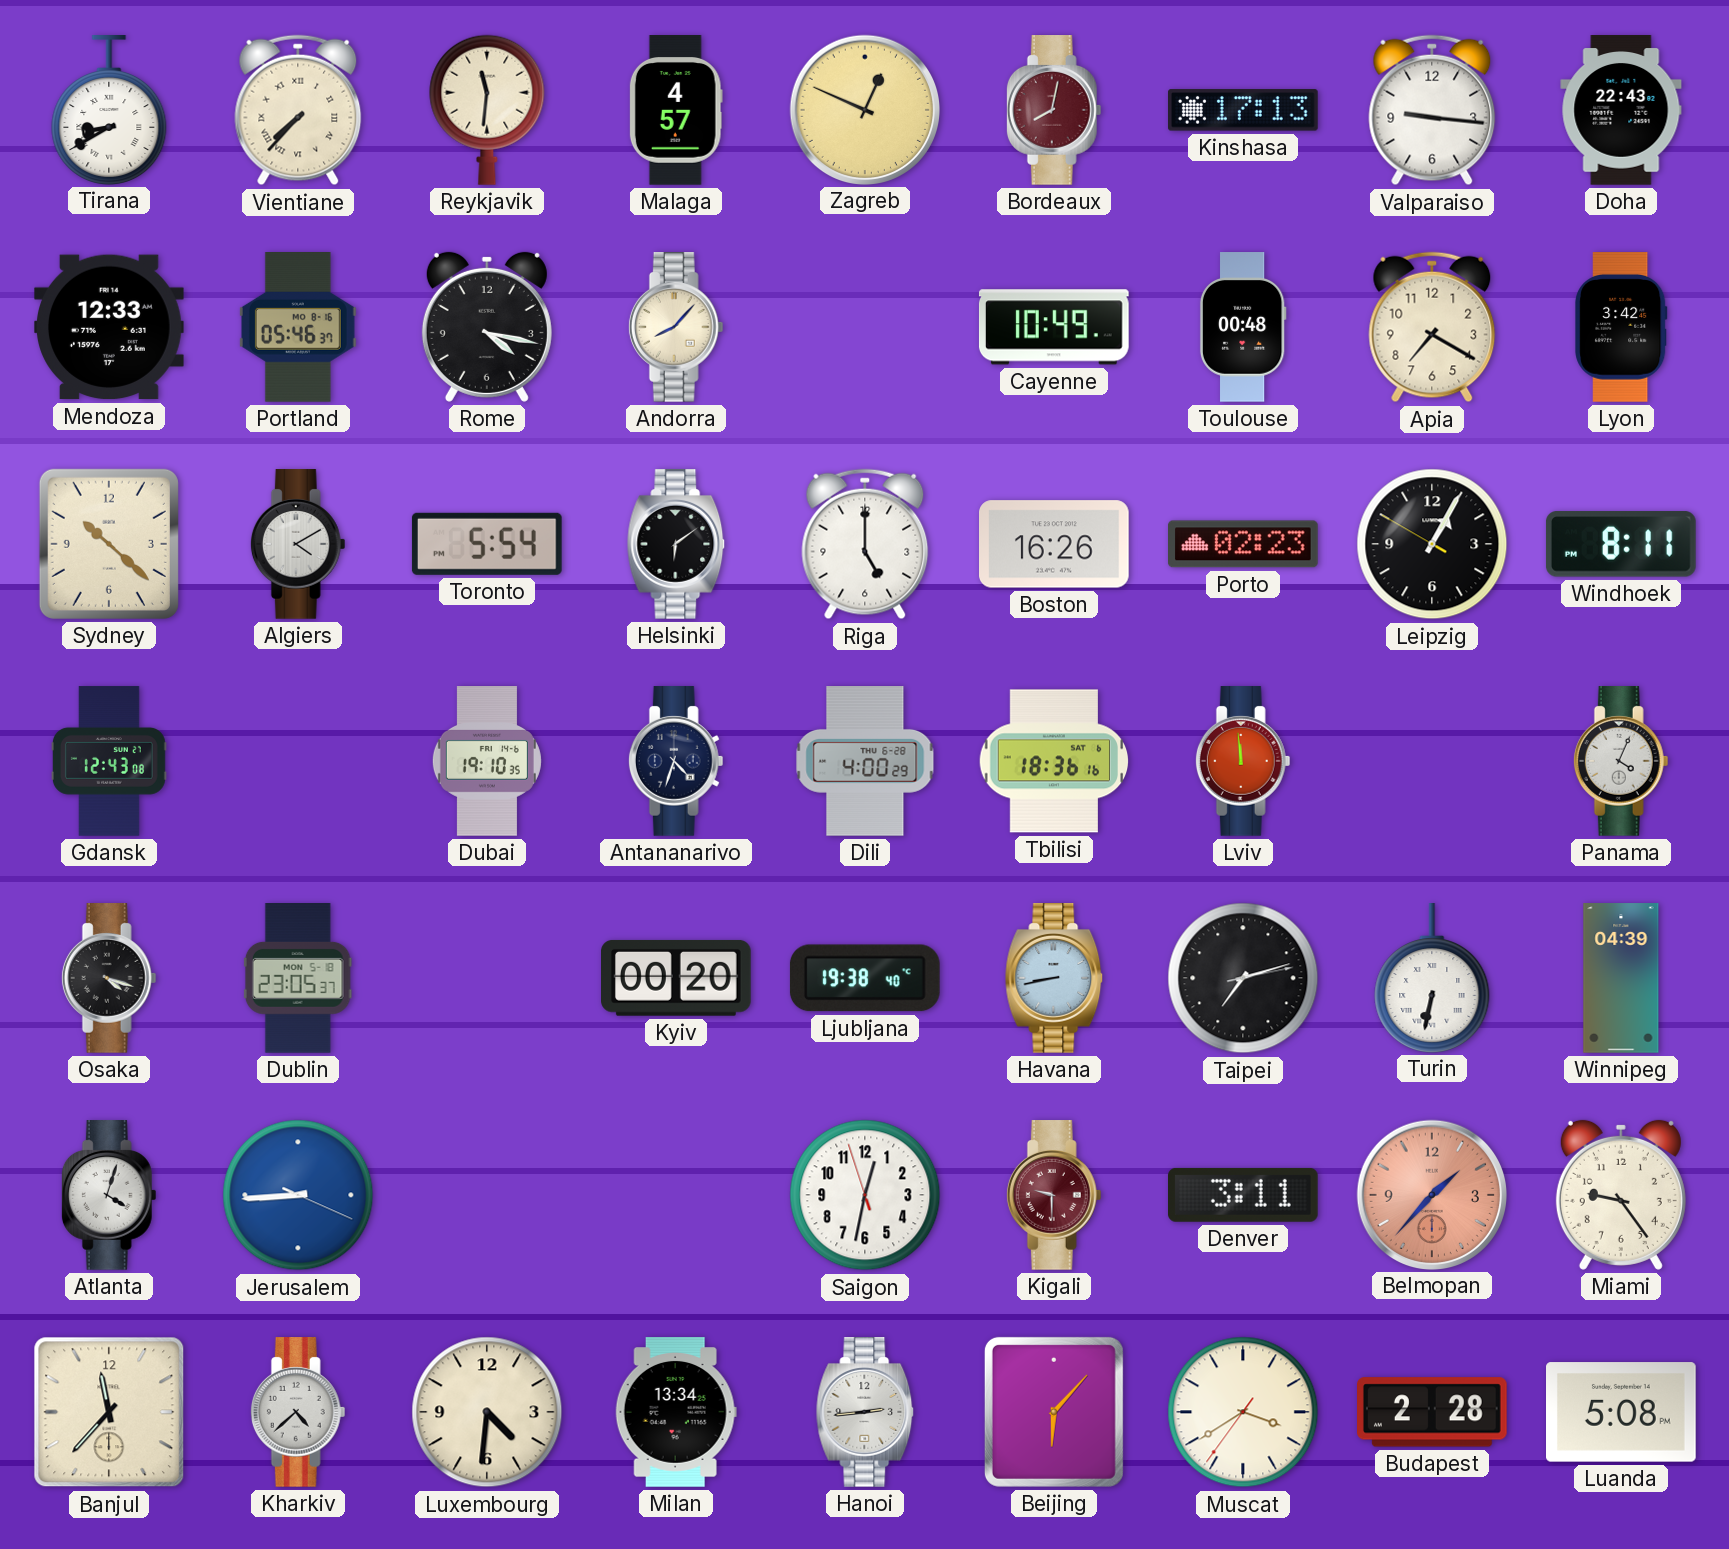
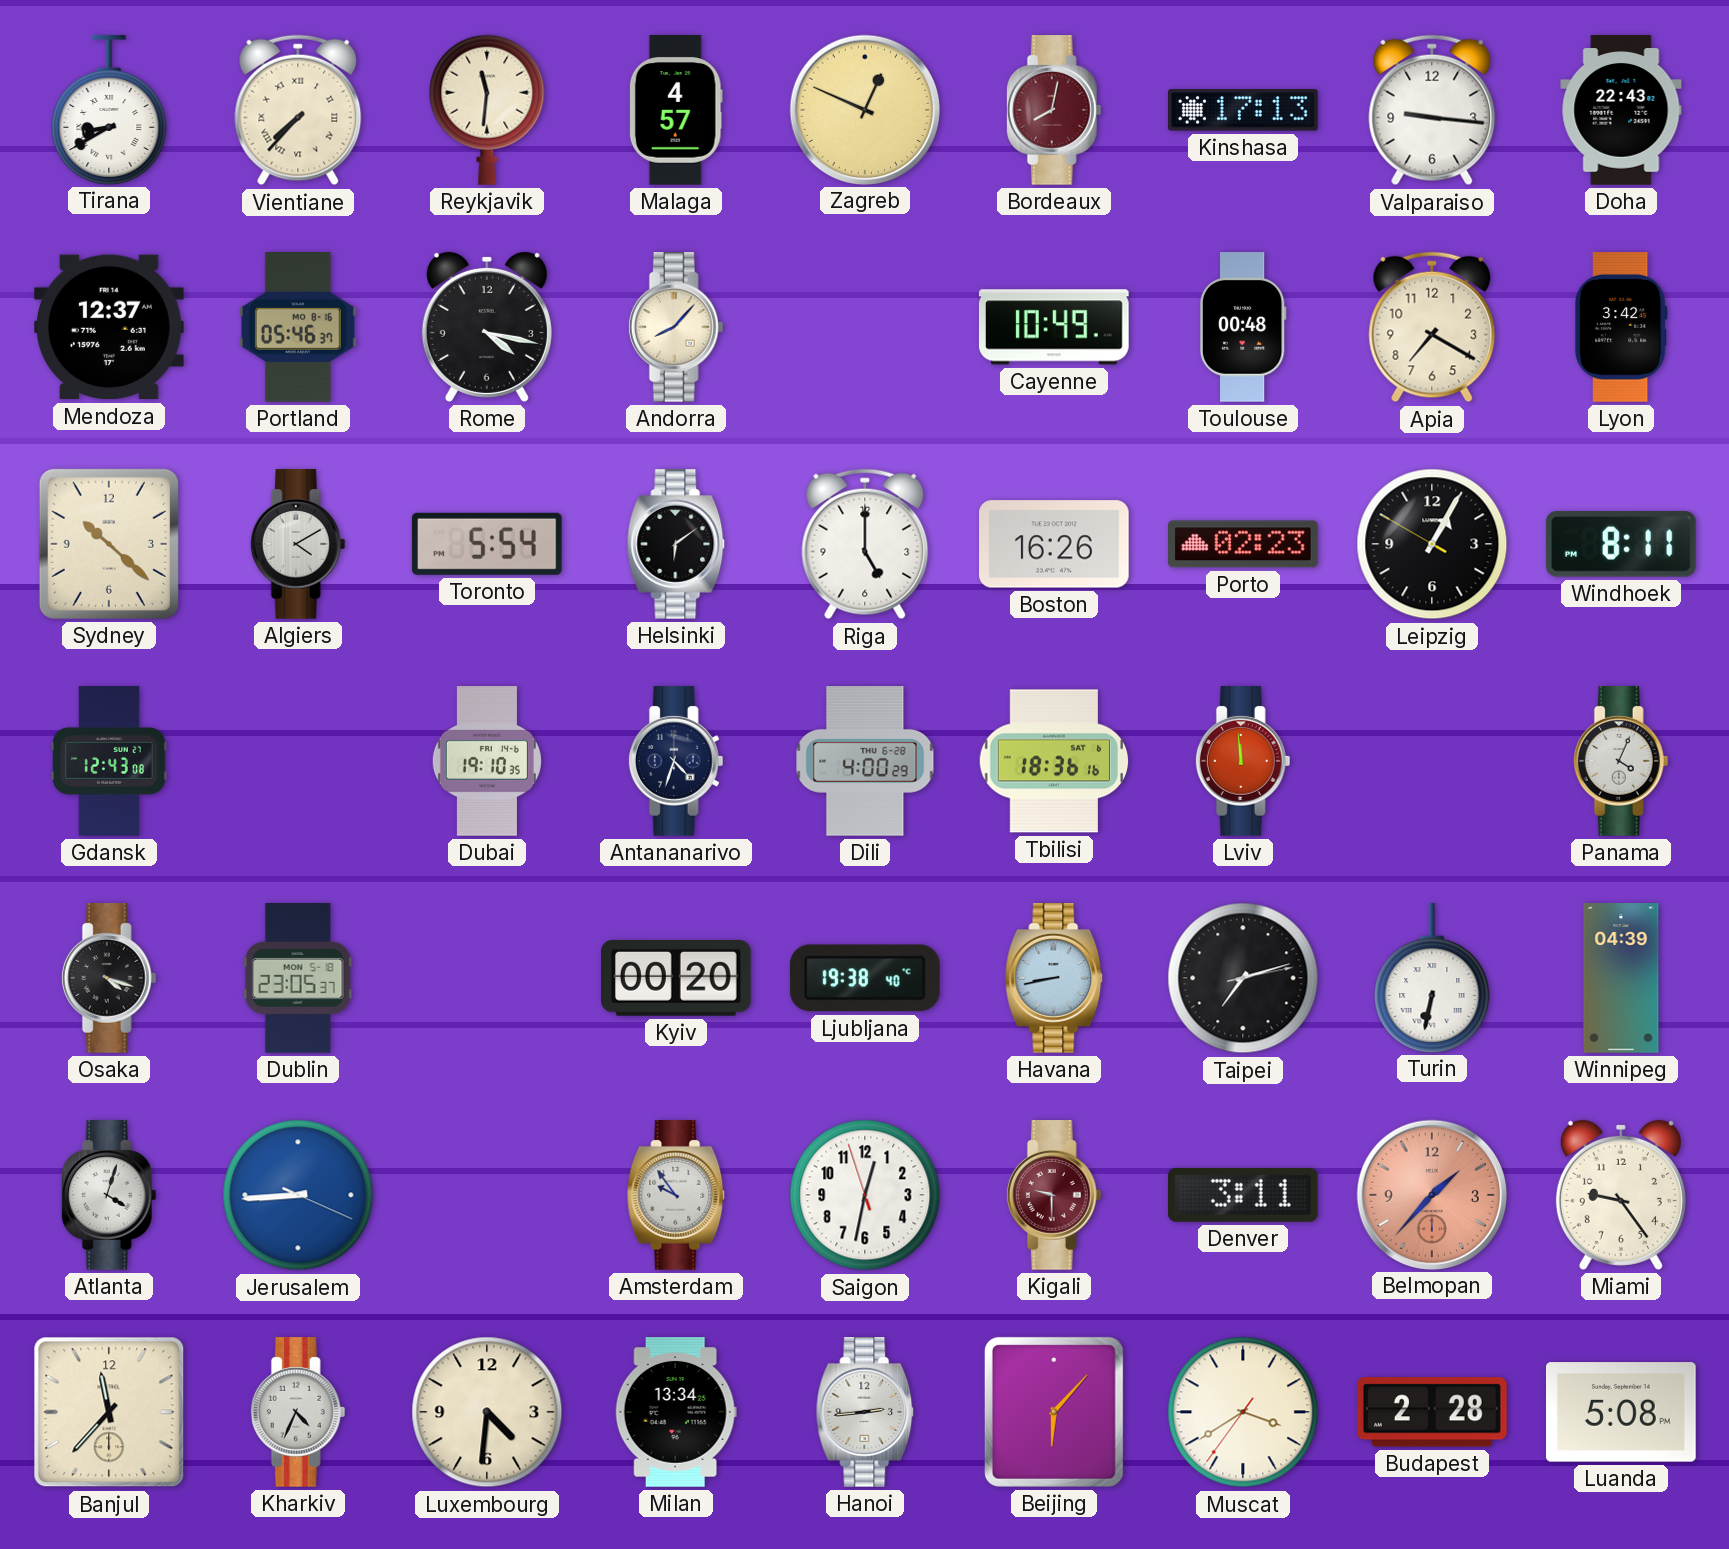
Mendoza: 12:33 -> 12:37 (110, 327)
Amsterdam: none -> 9:54 (676, 1195)
Kharkiv: 4:38 -> 4:34 (298, 1412)
